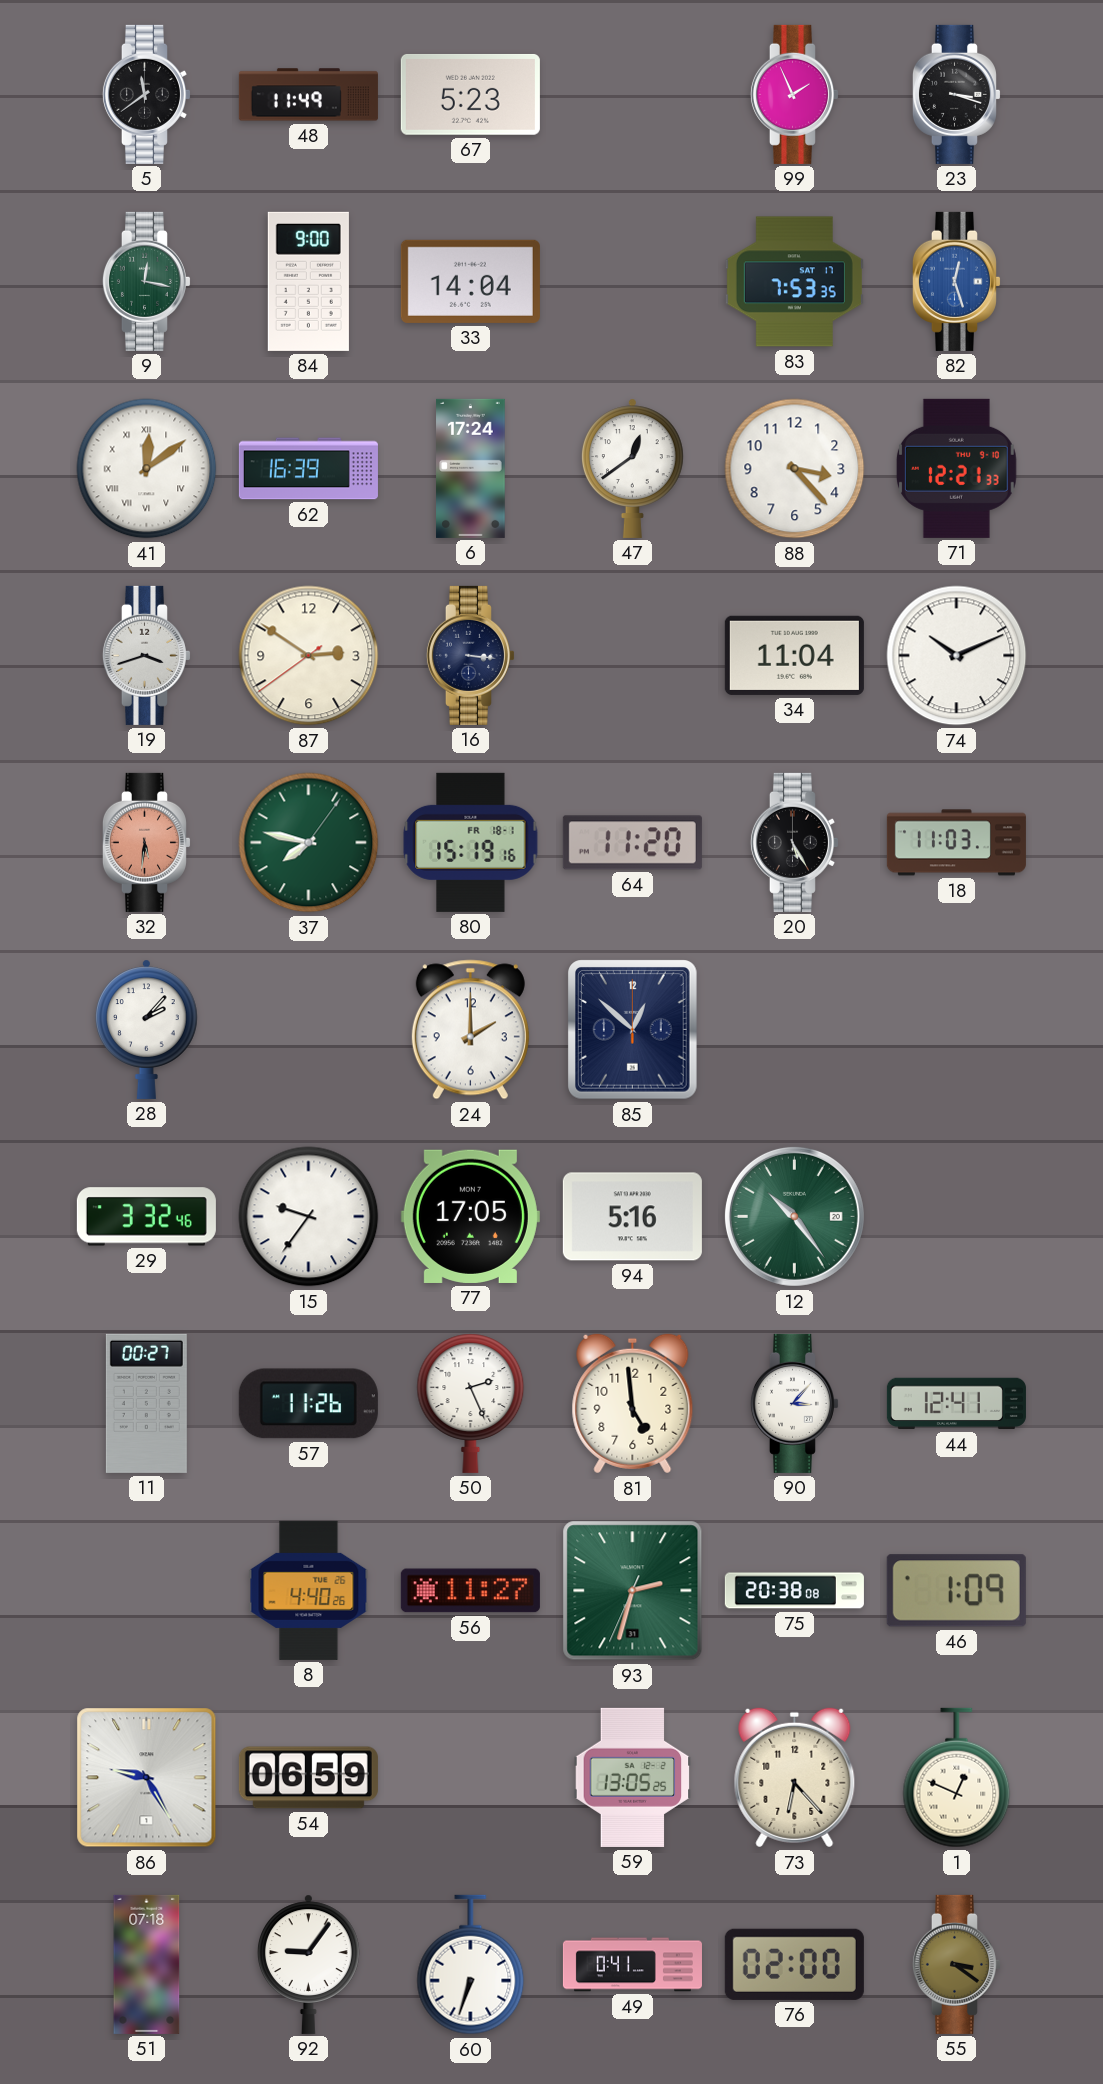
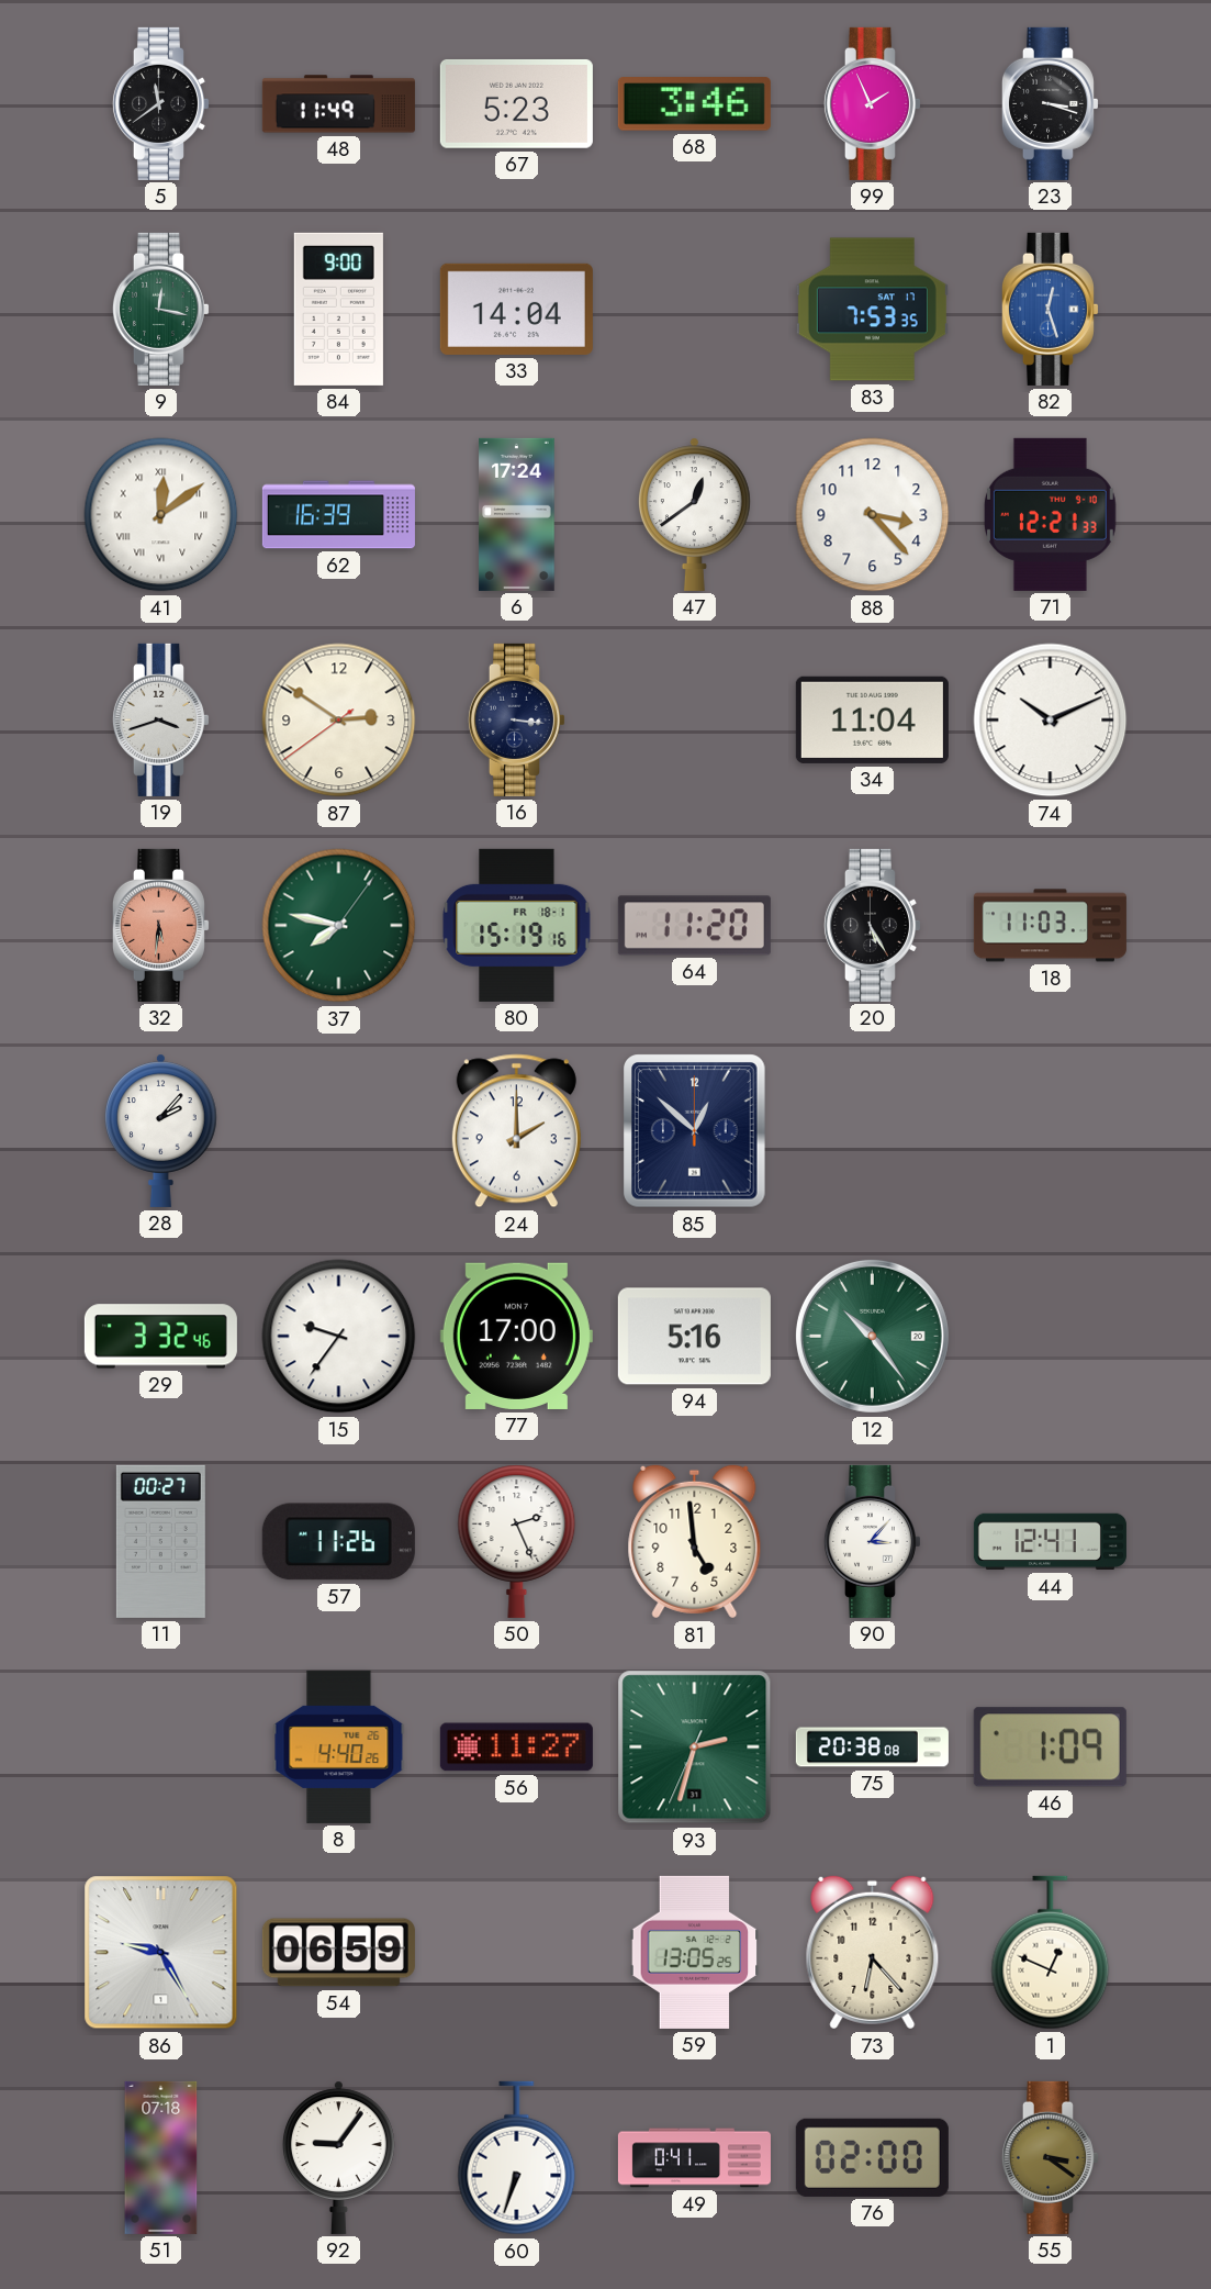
68: none -> 3:46 (694, 104)
77: 17:05 -> 17:00 (516, 1336)
